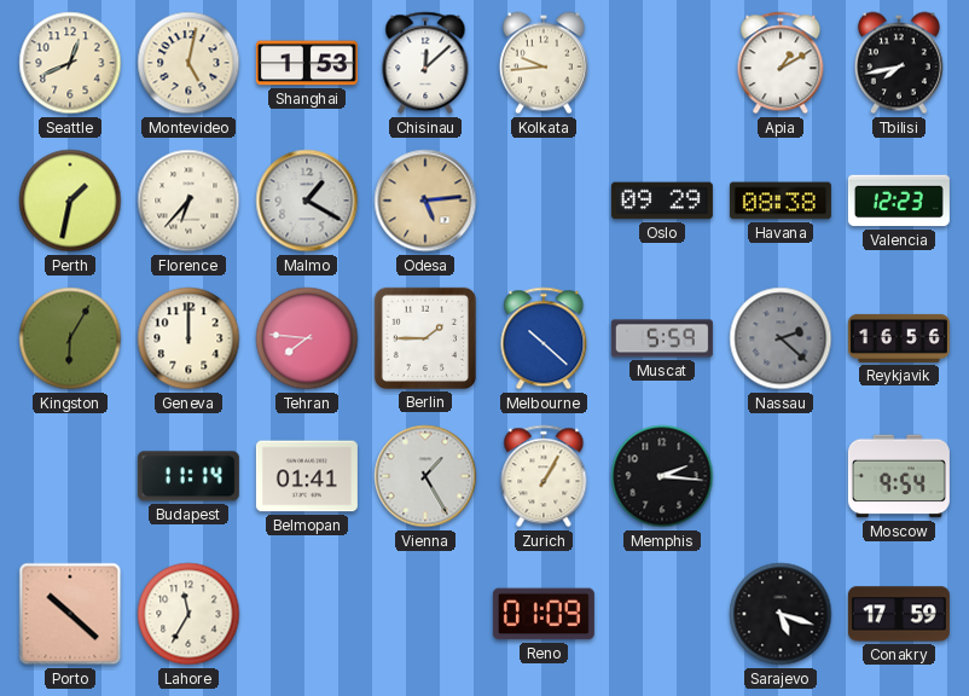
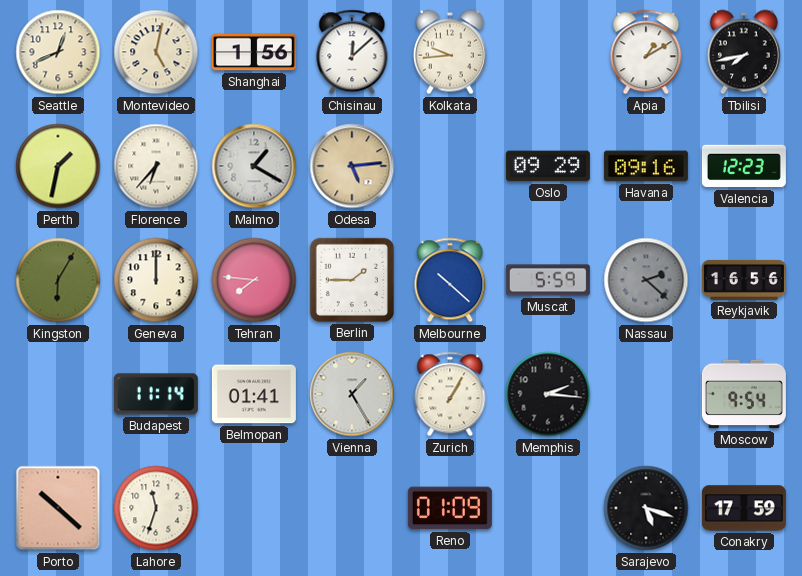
Shanghai: 1:53 -> 1:56 (254, 52)
Havana: 08:38 -> 09:16 (646, 166)
Lahore: 11:35 -> 11:33 (156, 508)
